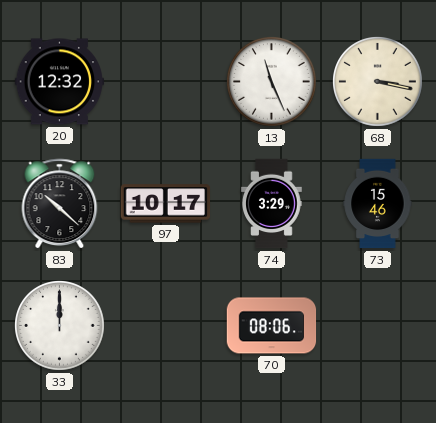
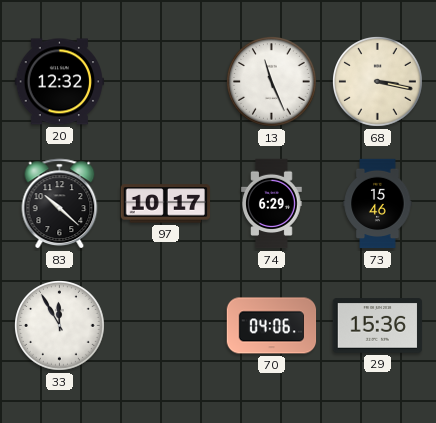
74: 3:29 -> 6:29 (272, 204)
33: 12:00 -> 11:55 (60, 326)
70: 08:06 -> 04:06 (272, 326)
29: none -> 15:36 (378, 326)
